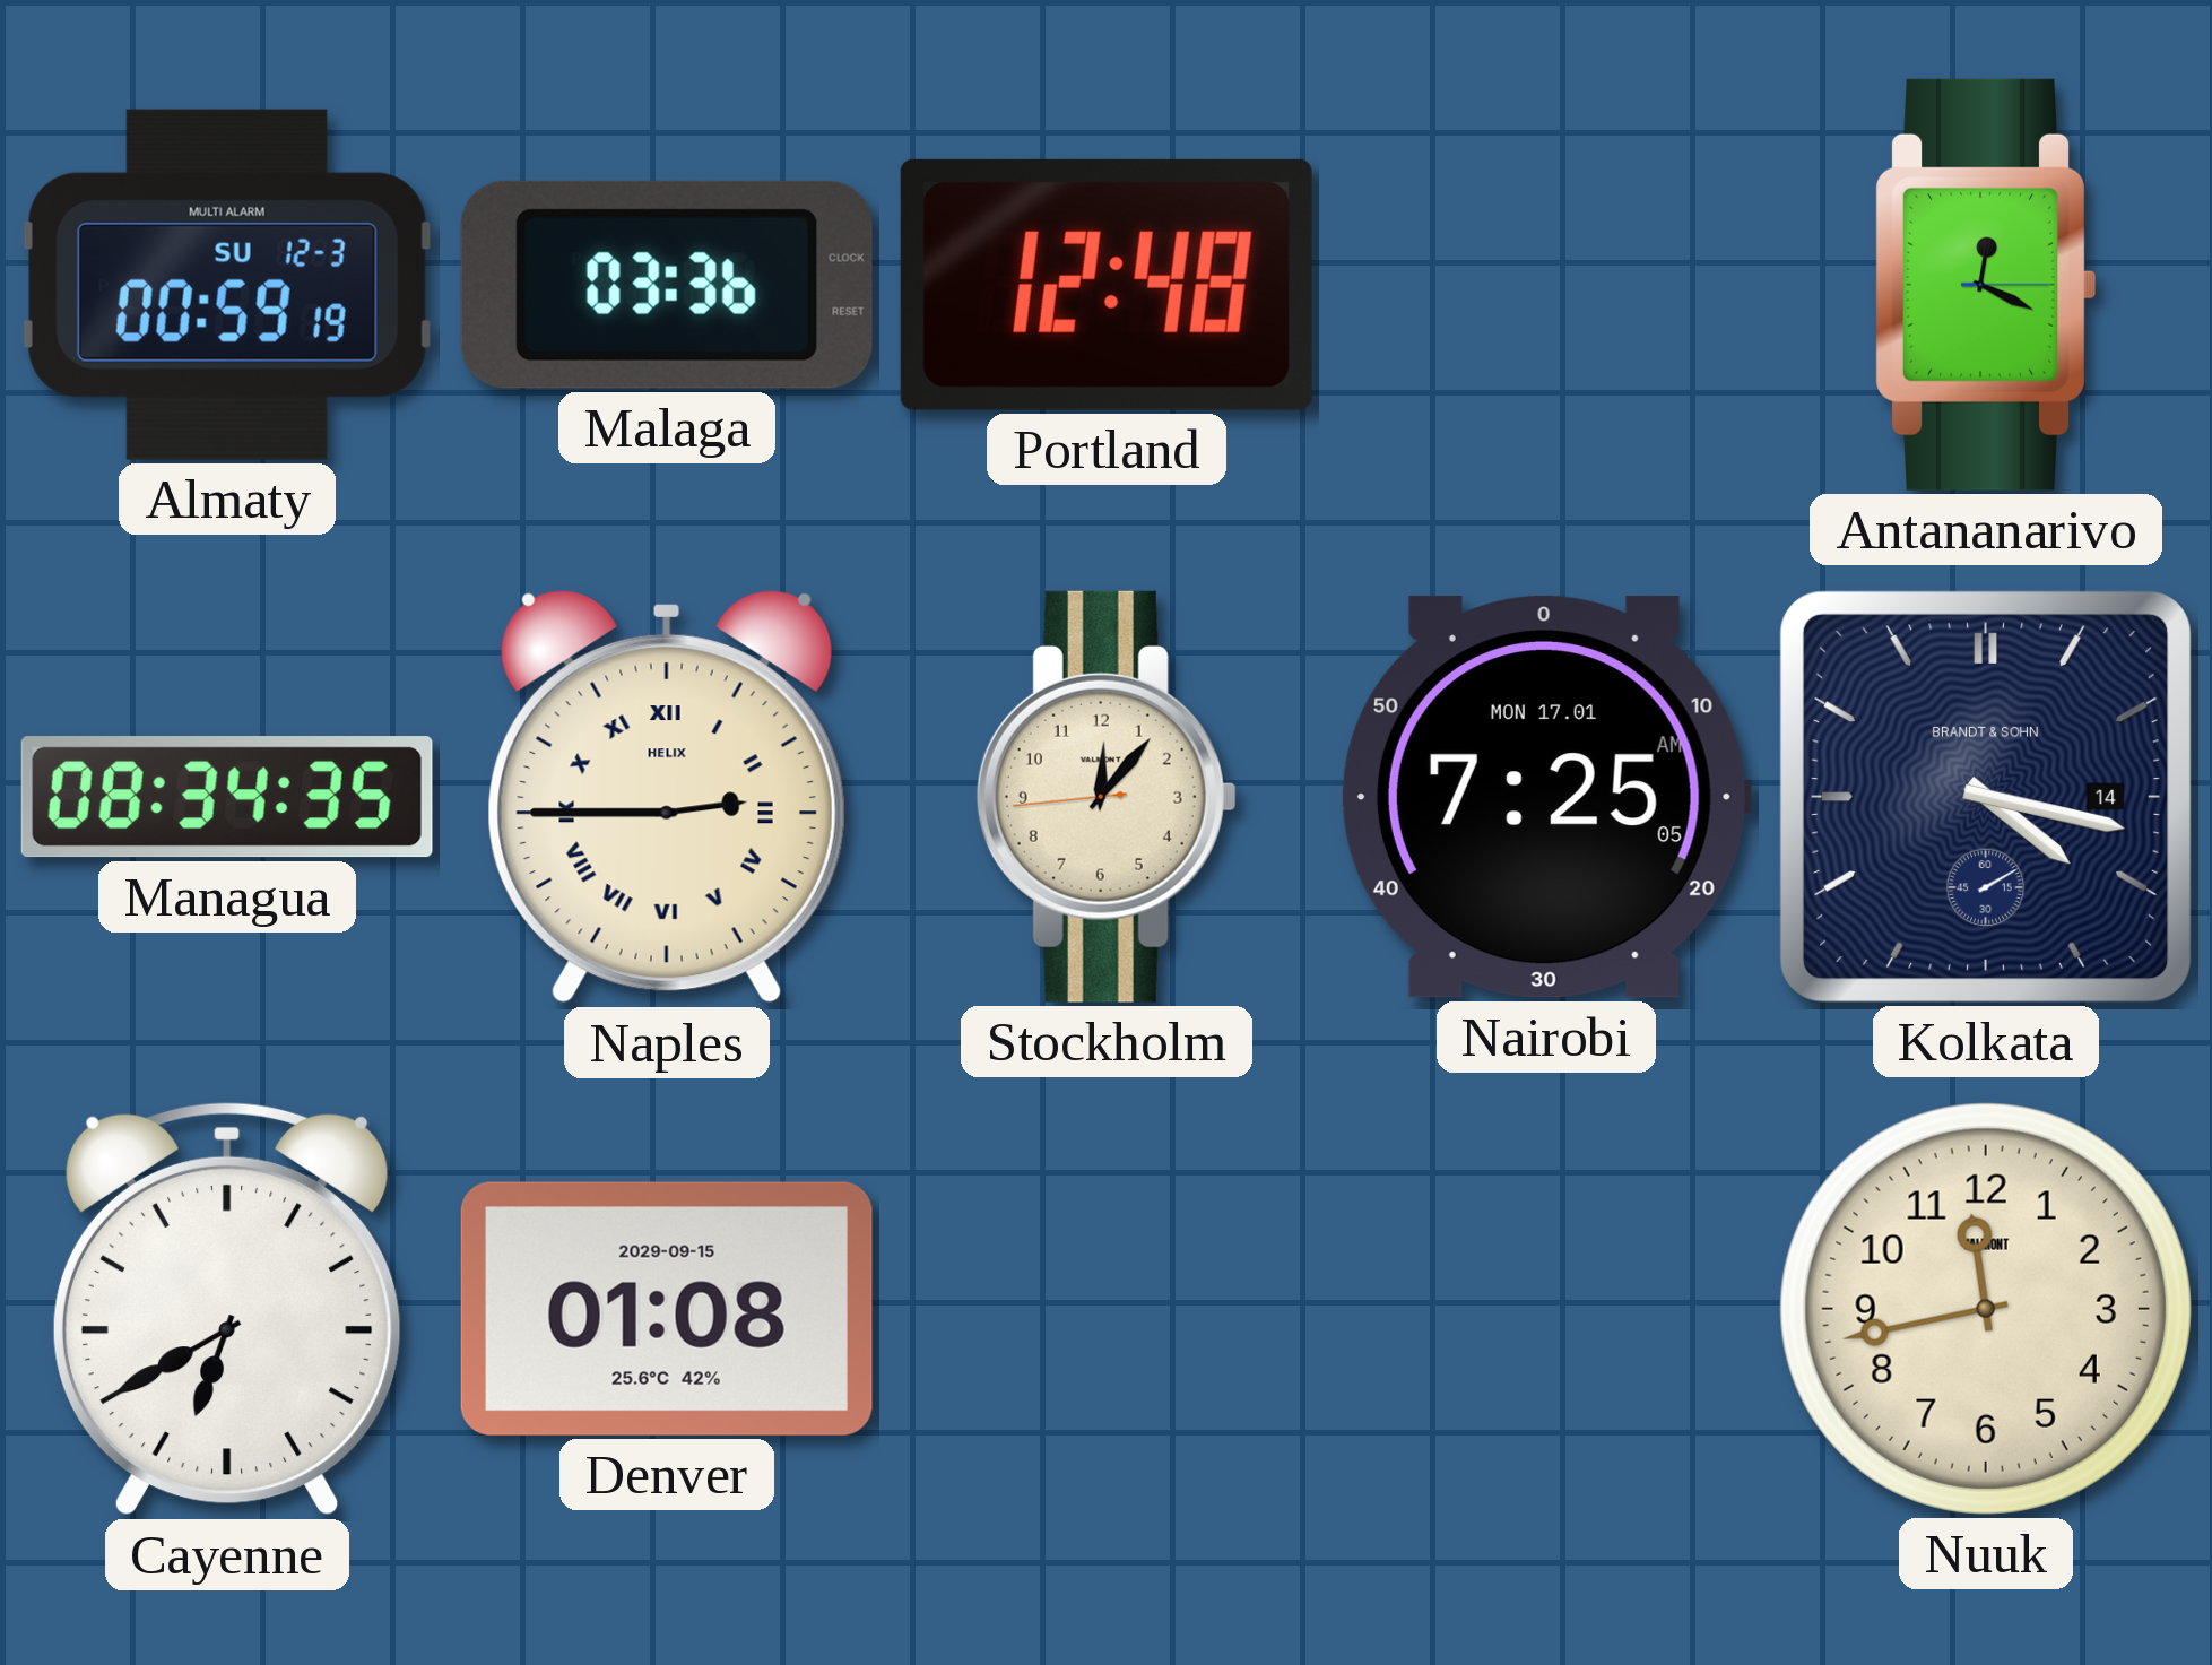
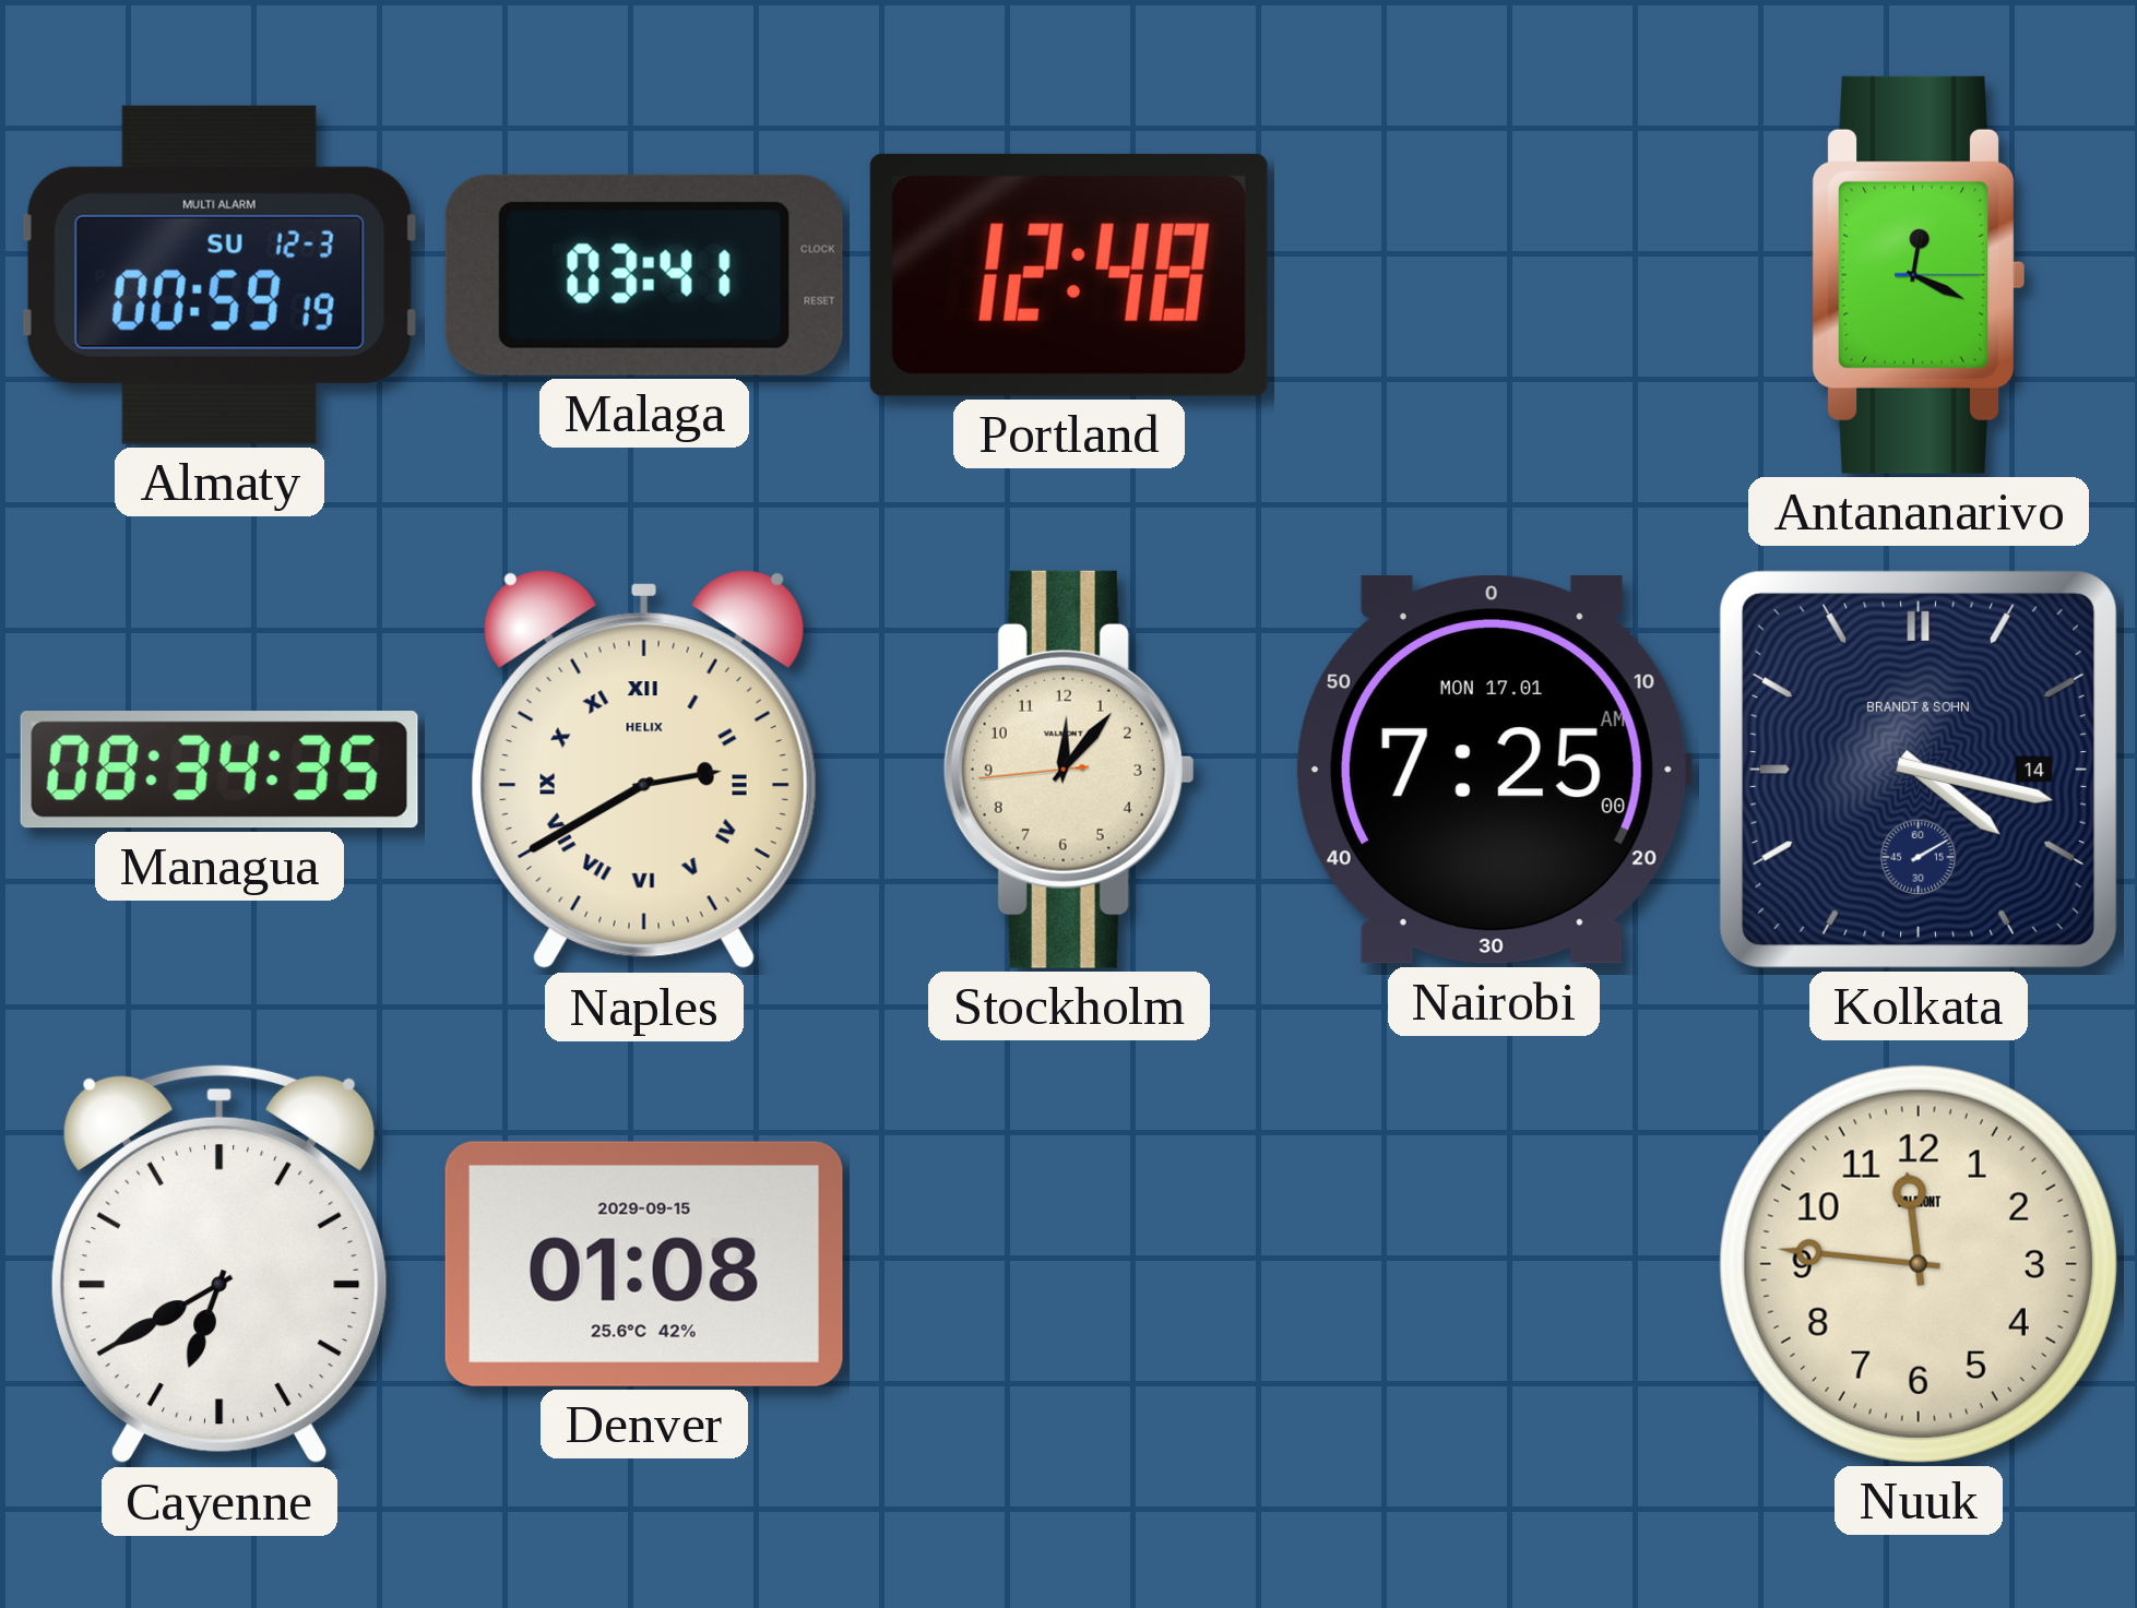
Malaga: 03:36 -> 03:41 (644, 275)
Naples: 2:45 -> 2:40 (644, 770)
Nairobi: 7:25:05 AM -> 7:25:00 AM (1493, 770)
Nuuk: 11:43 -> 11:46 (1919, 1264)
